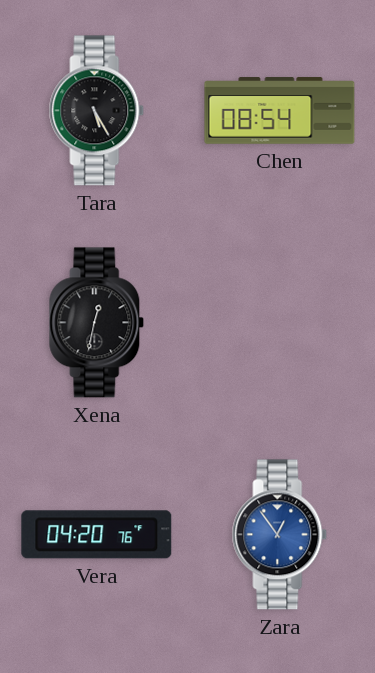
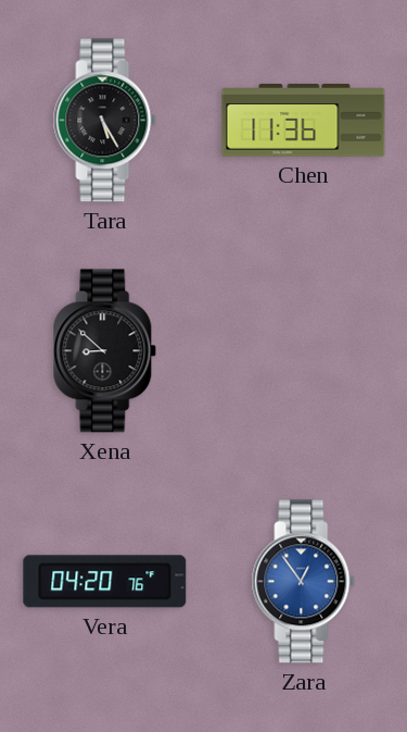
Chen: 08:54 -> 11:36 (304, 121)
Xena: 12:32 -> 8:52 (105, 351)
